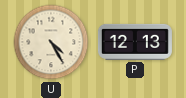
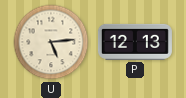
U: 4:25 -> 5:14 (51, 42)
